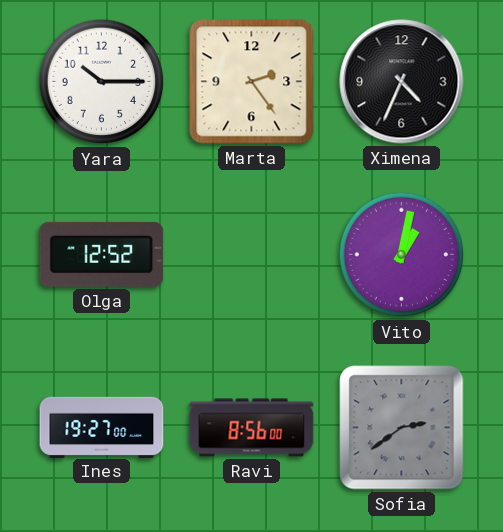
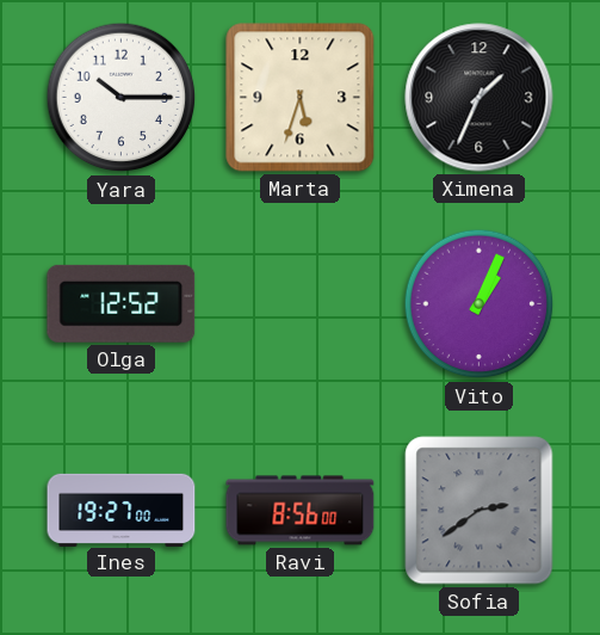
Marta: 2:24 -> 5:33 (301, 98)
Ximena: 4:34 -> 1:34 (480, 98)
Vito: 1:02 -> 1:04 (480, 304)
